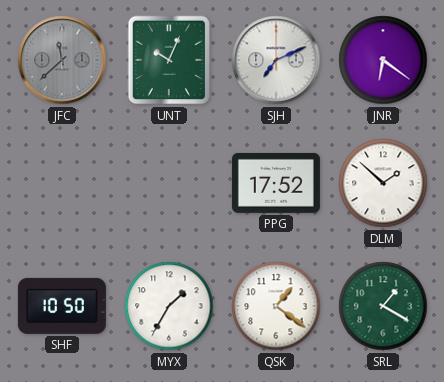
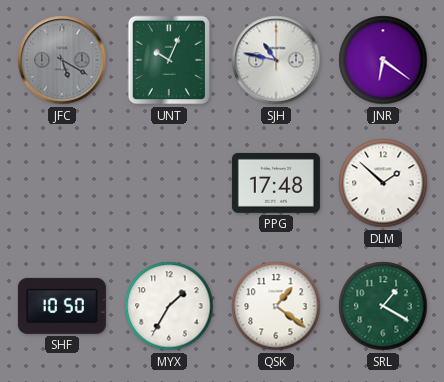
JFC: 11:38 -> 5:20 (62, 60)
SJH: 7:11 -> 10:47 (276, 60)
PPG: 17:52 -> 17:48 (276, 183)
